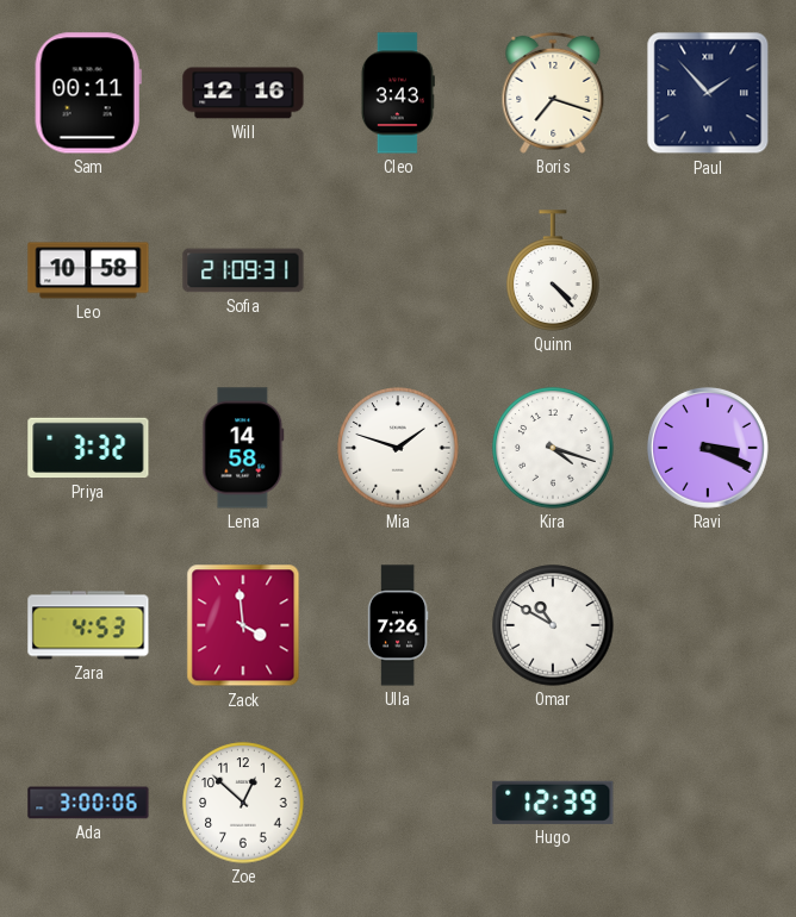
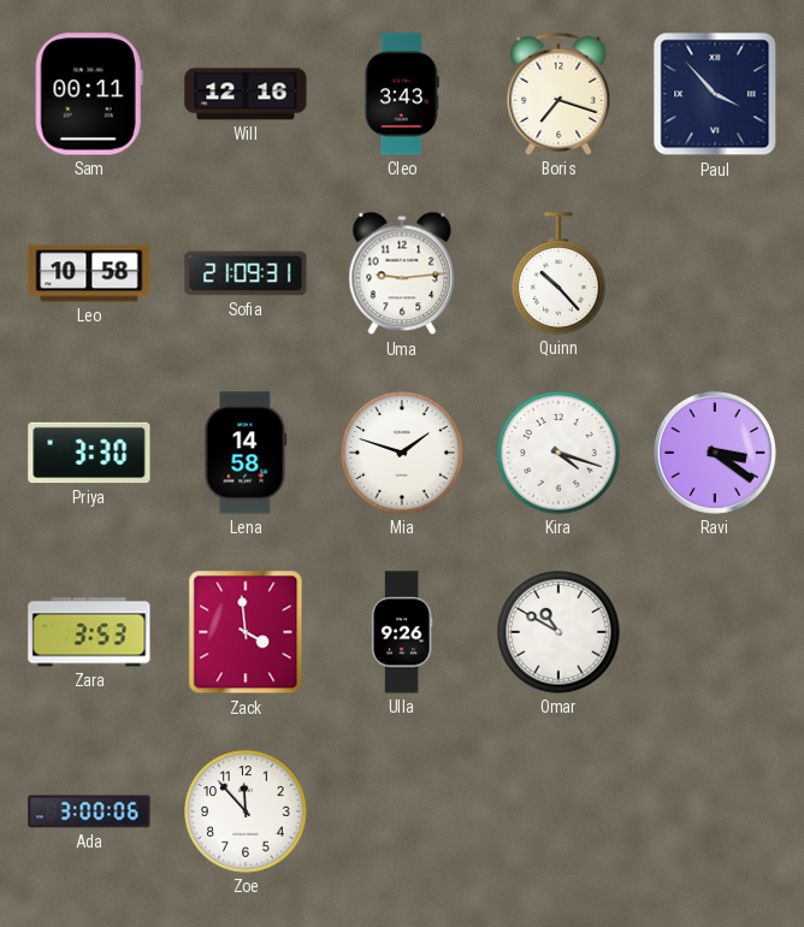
Paul: 1:53 -> 3:53 (715, 94)
Uma: none -> 9:14 (402, 273)
Quinn: 4:23 -> 10:23 (558, 273)
Priya: 3:32 -> 3:30 (89, 453)
Ravi: 3:19 -> 3:21 (715, 453)
Zara: 4:53 -> 3:53 (89, 632)
Ulla: 7:26 -> 9:26 (402, 632)
Zoe: 12:52 -> 11:53 (246, 811)
Hugo: 12:39 -> none (553, 803)
